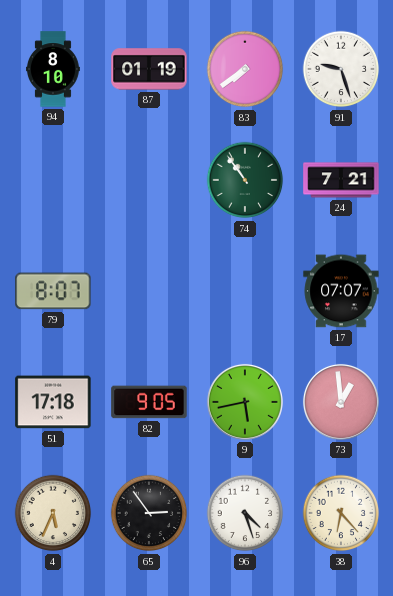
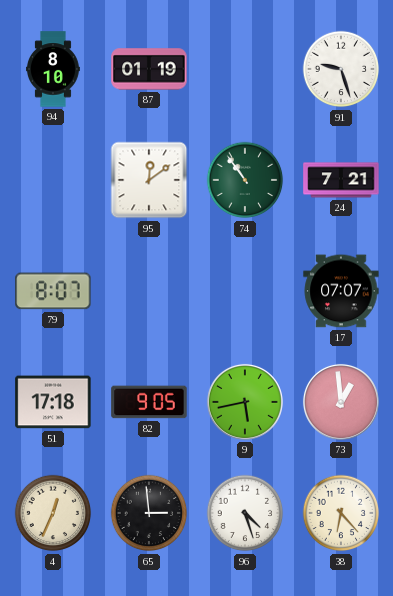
83: 7:39 -> none (245, 69)
95: none -> 12:09 (149, 180)
4: 5:34 -> 12:34 (53, 513)
65: 2:54 -> 2:59 (149, 513)
